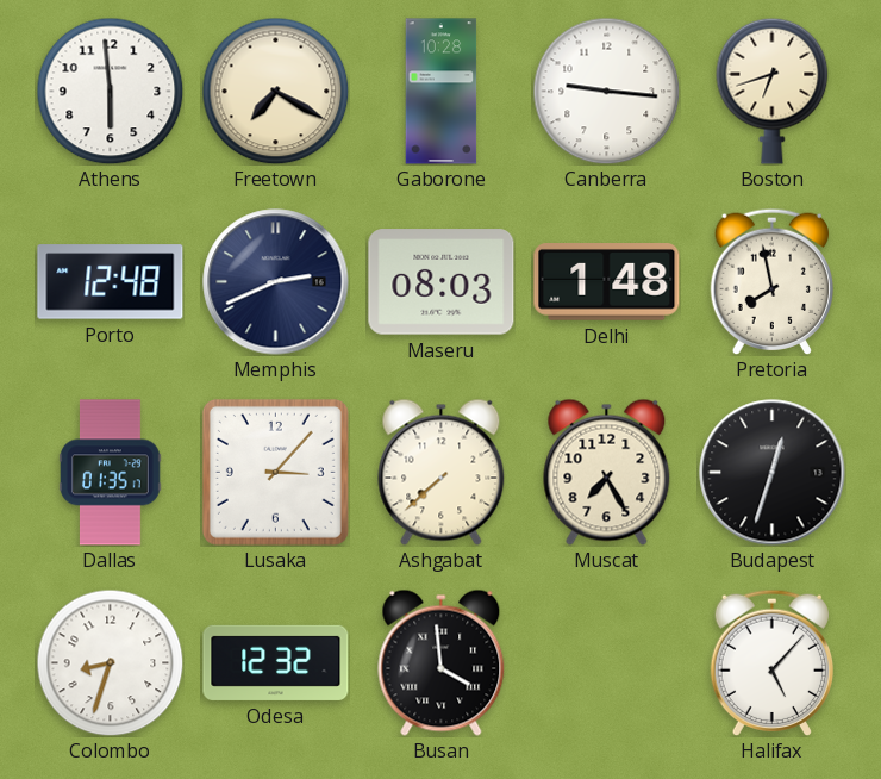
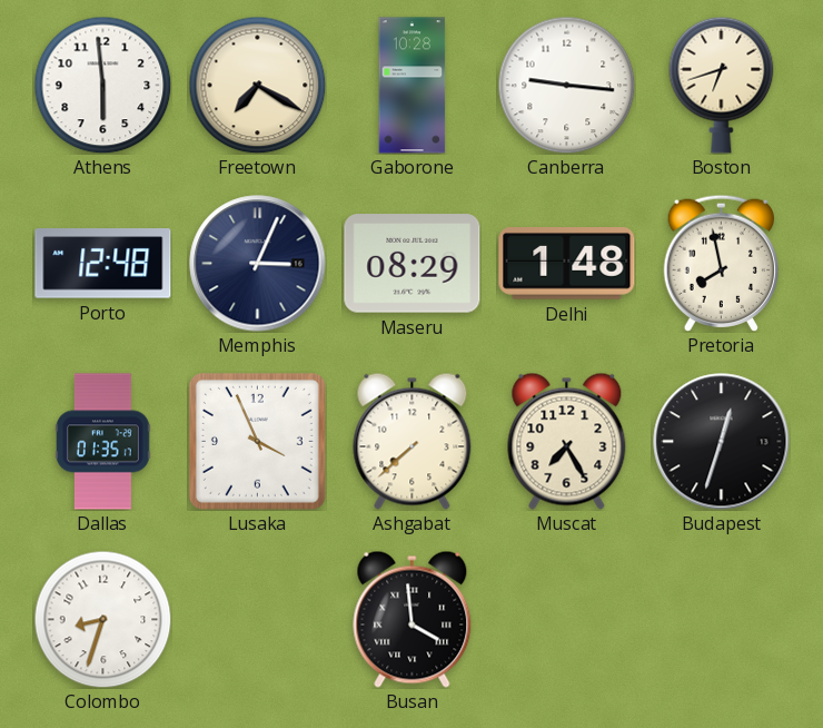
Memphis: 2:41 -> 3:04 (258, 264)
Maseru: 08:03 -> 08:29 (413, 264)
Lusaka: 3:07 -> 3:56 (257, 441)
Odesa: 12:32 -> none (276, 662)
Halifax: 5:07 -> none (771, 662)
